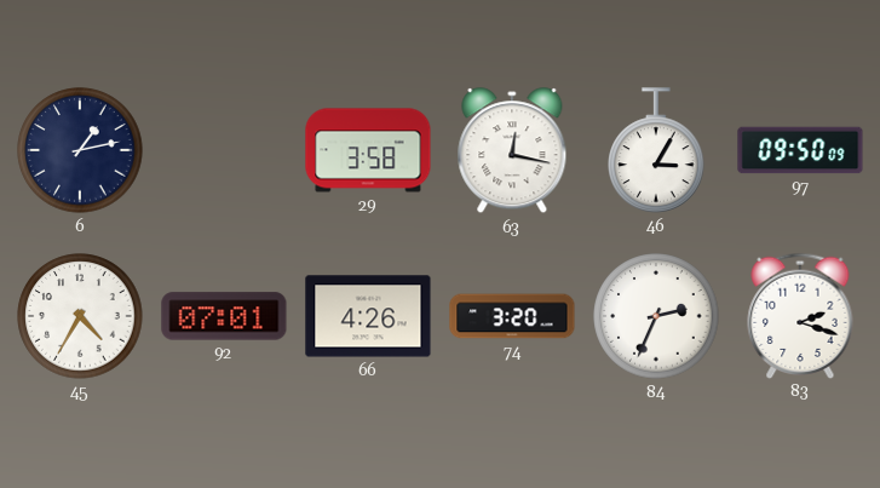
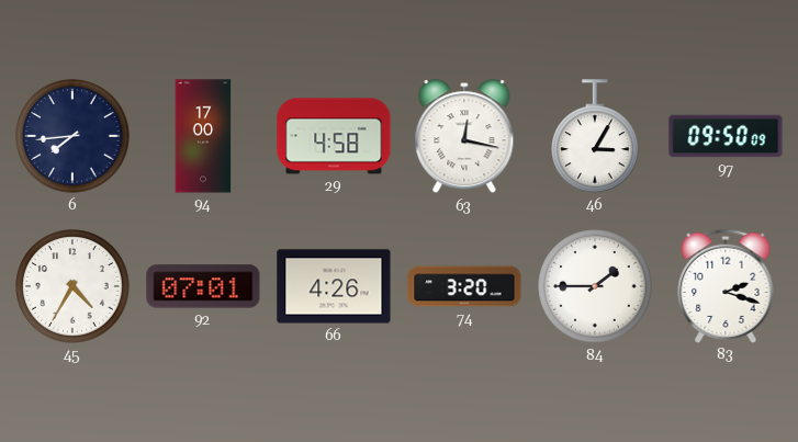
6: 1:13 -> 7:44 (72, 136)
94: none -> 17:00 (203, 136)
29: 3:58 -> 4:58 (334, 136)
84: 2:34 -> 1:45 (595, 286)
